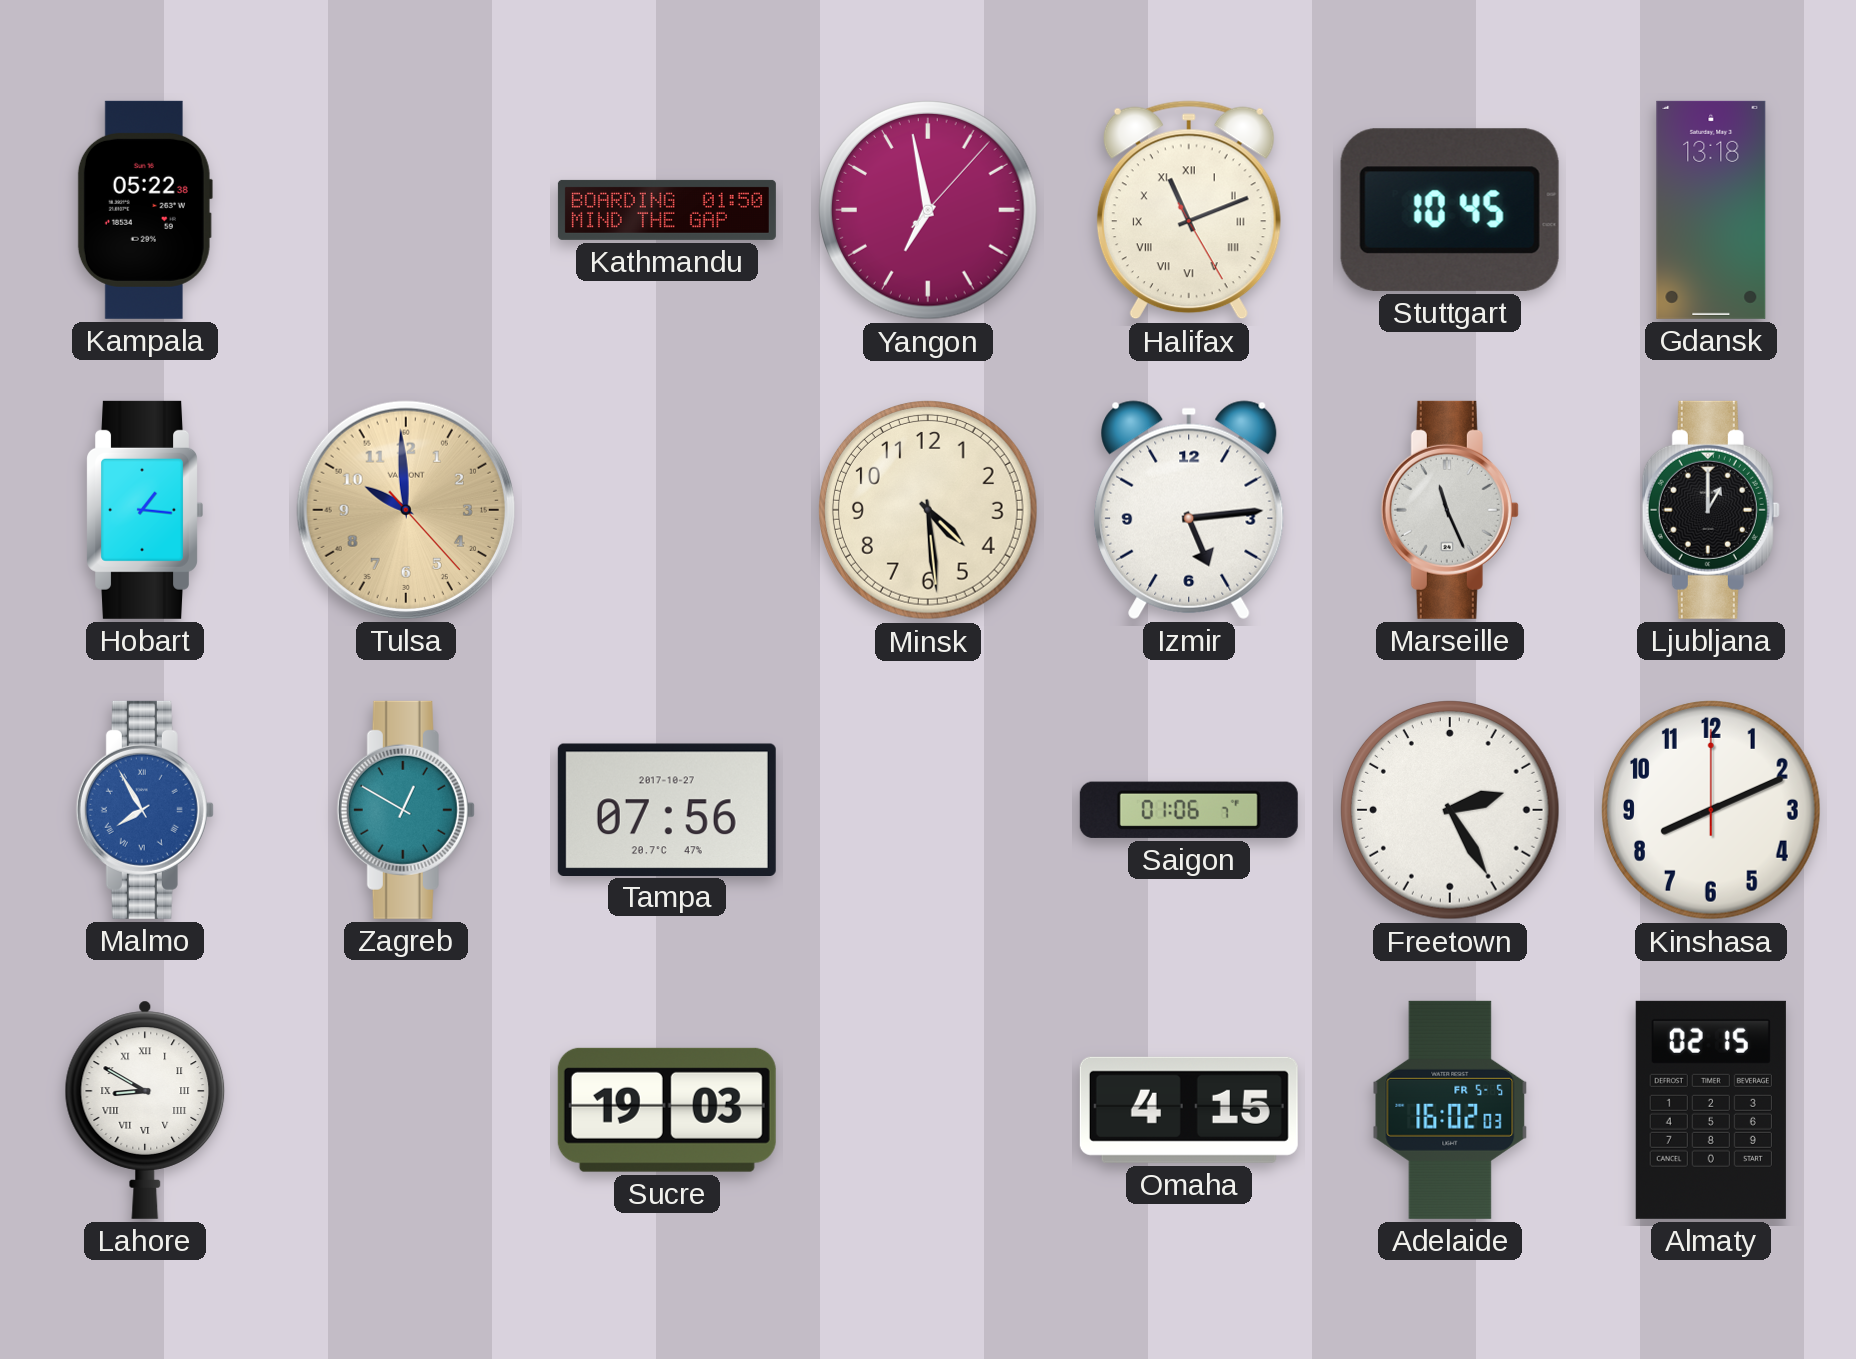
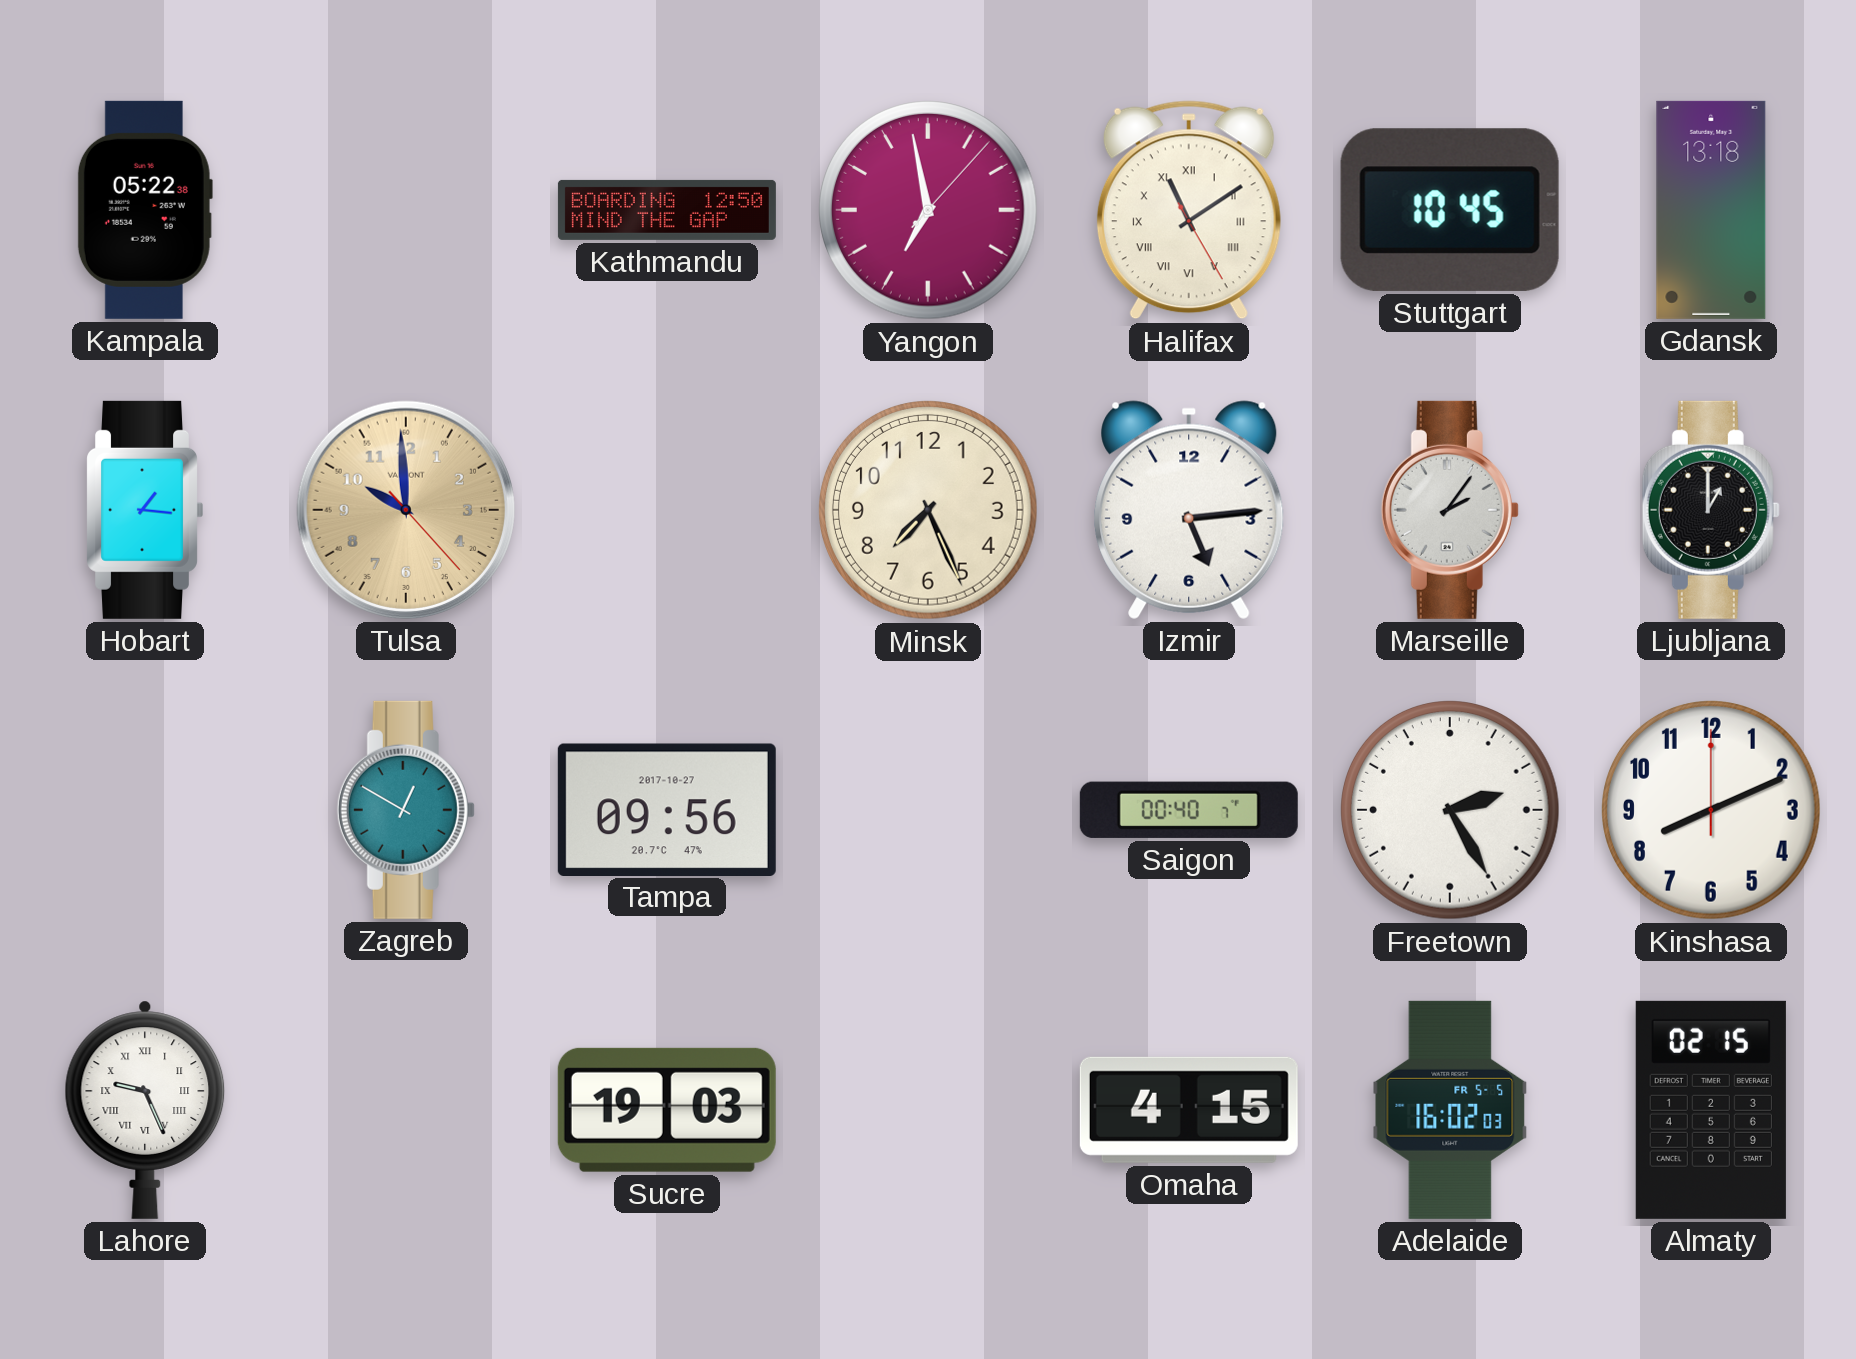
Kathmandu: 01:50 -> 12:50 (667, 210)
Halifax: 11:11 -> 11:09 (1189, 210)
Minsk: 4:29 -> 7:26 (929, 511)
Marseille: 11:26 -> 2:06 (1450, 510)
Malmo: 7:55 -> none (145, 810)
Tampa: 07:56 -> 09:56 (667, 809)
Saigon: 01:06 -> 00:40 (1189, 810)
Lahore: 8:50 -> 9:26 (145, 1110)
